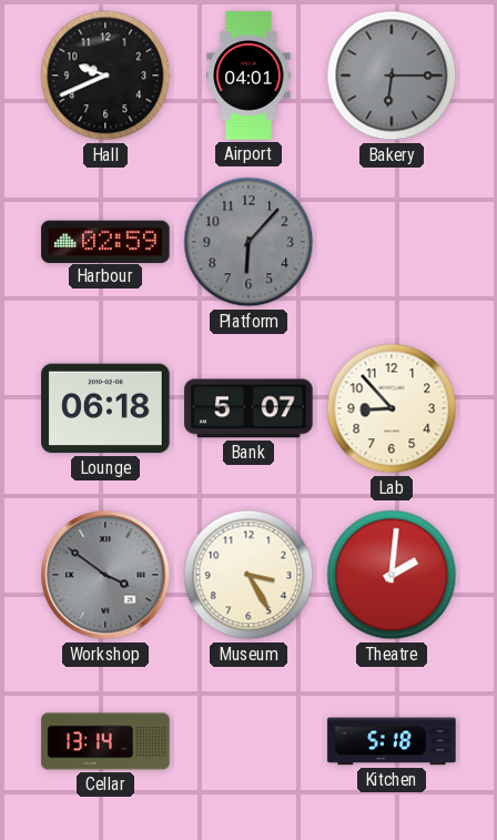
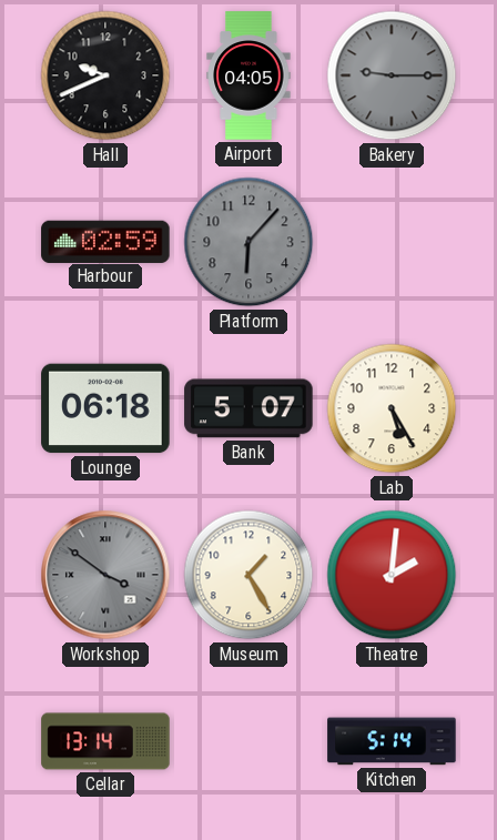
Airport: 04:01 -> 04:05 (248, 75)
Bakery: 6:15 -> 9:15 (392, 75)
Lab: 8:53 -> 5:25 (392, 408)
Museum: 3:25 -> 1:25 (248, 575)
Kitchen: 5:18 -> 5:14 (392, 741)
